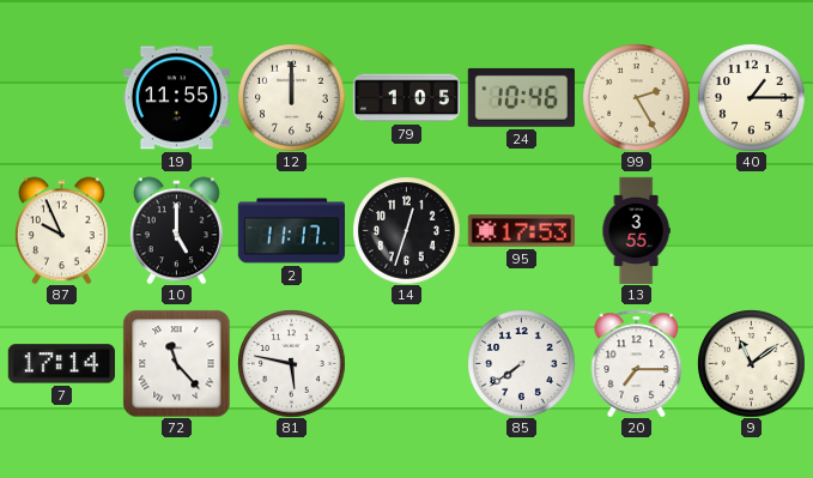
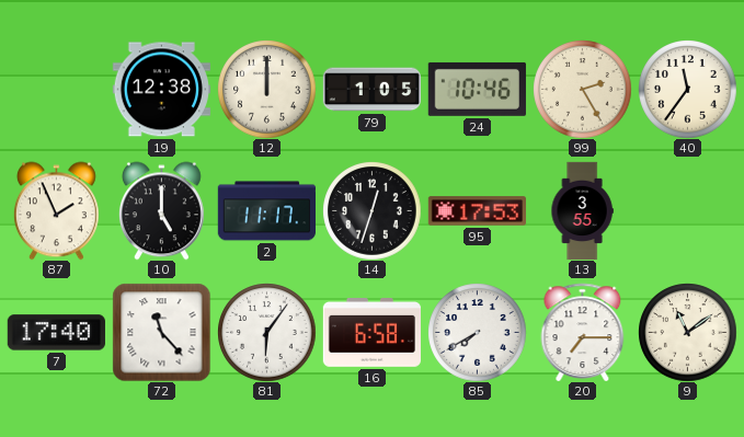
19: 11:55 -> 12:38 (161, 90)
40: 1:15 -> 11:36 (687, 89)
87: 9:56 -> 1:56 (56, 210)
7: 17:14 -> 17:40 (56, 333)
81: 5:47 -> 6:06 (266, 332)
16: none -> 6:58 (371, 333)
85: 7:39 -> 7:40 (477, 332)
